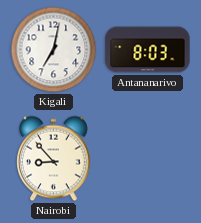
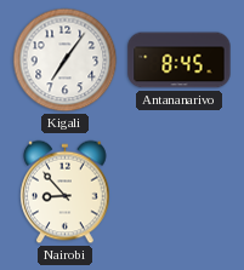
Kigali: 7:02 -> 7:06 (66, 61)
Antananarivo: 8:03 -> 8:45 (180, 61)
